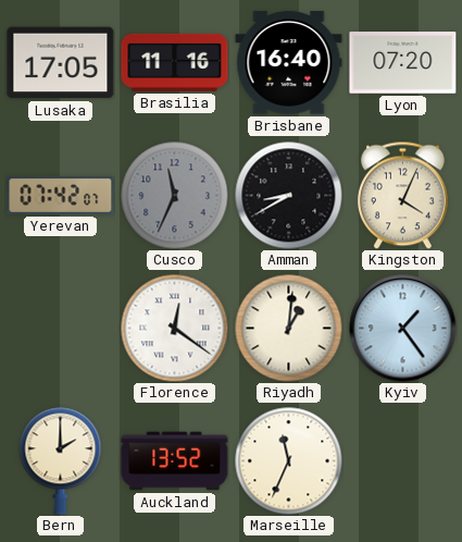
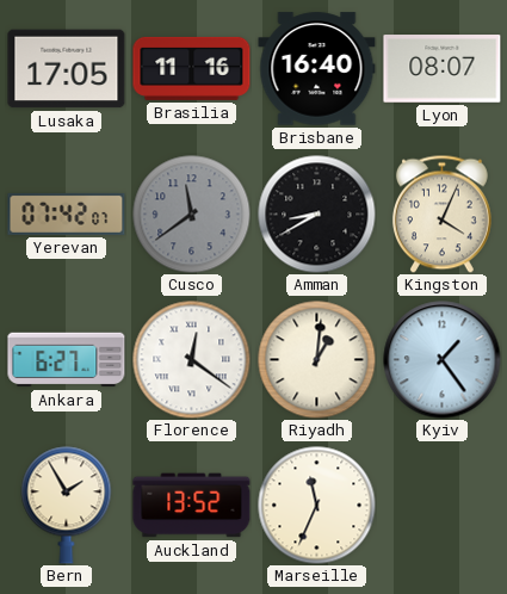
Lyon: 07:20 -> 08:07 (443, 69)
Cusco: 11:34 -> 11:39 (192, 215)
Ankara: none -> 6:27 (67, 360)
Bern: 2:00 -> 1:55 (67, 506)
